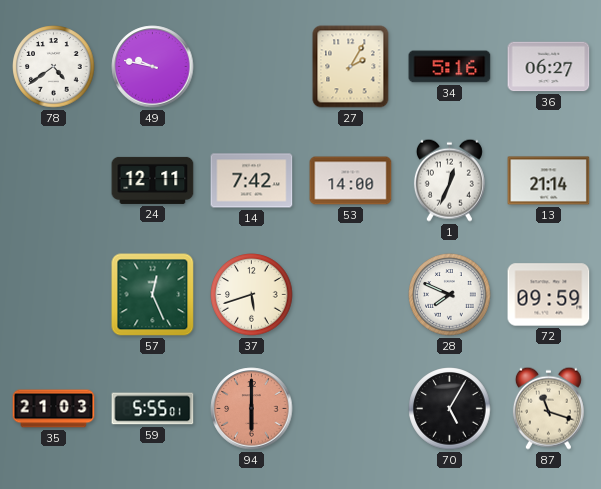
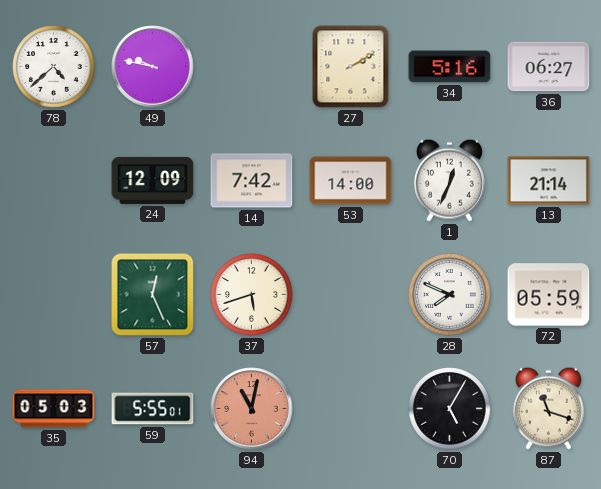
78: 4:39 -> 4:38 (54, 67)
27: 2:05 -> 2:10 (351, 67)
24: 12:11 -> 12:09 (153, 180)
72: 09:59 -> 05:59 (549, 295)
35: 21:03 -> 05:03 (54, 409)
94: 6:00 -> 11:02 (252, 409)
